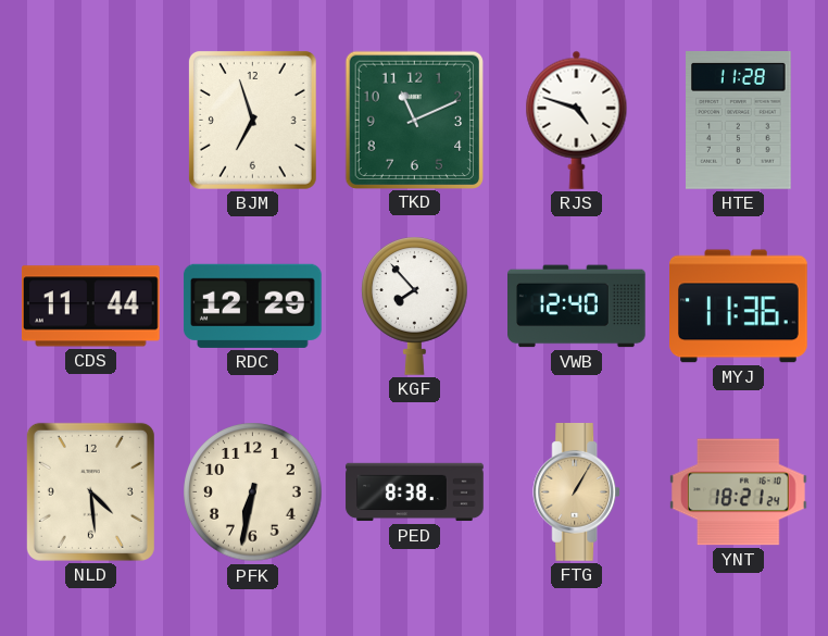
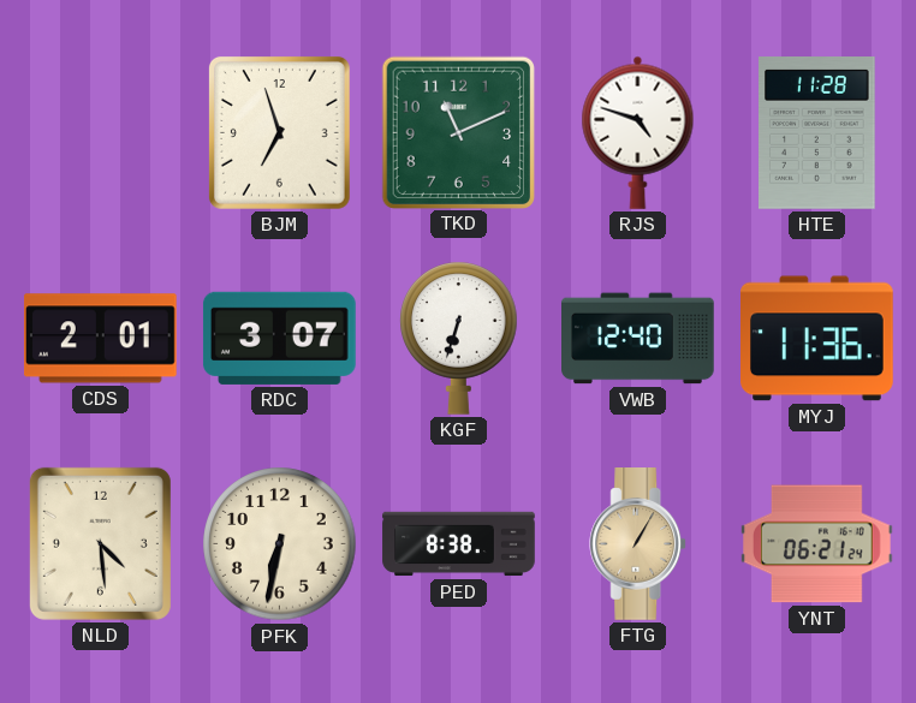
CDS: 11:44 -> 2:01 (100, 339)
RDC: 12:29 -> 3:07 (279, 338)
KGF: 7:53 -> 6:33 (459, 338)
YNT: 18:21 -> 06:21 (817, 544)
